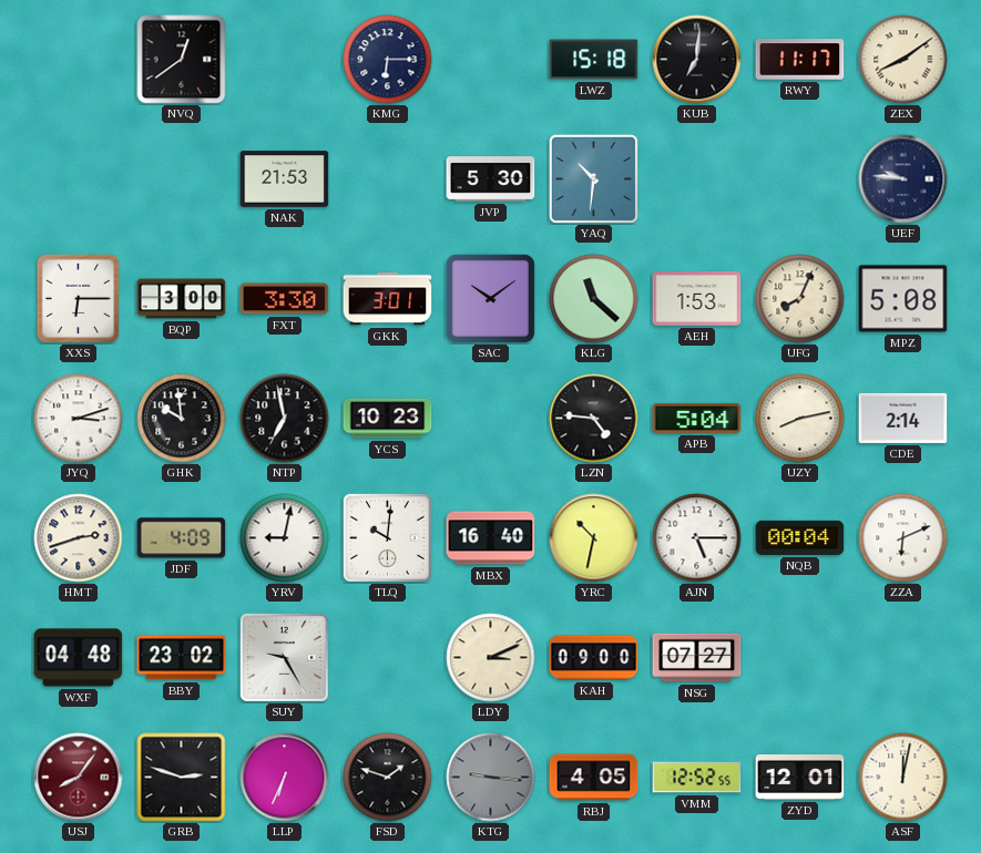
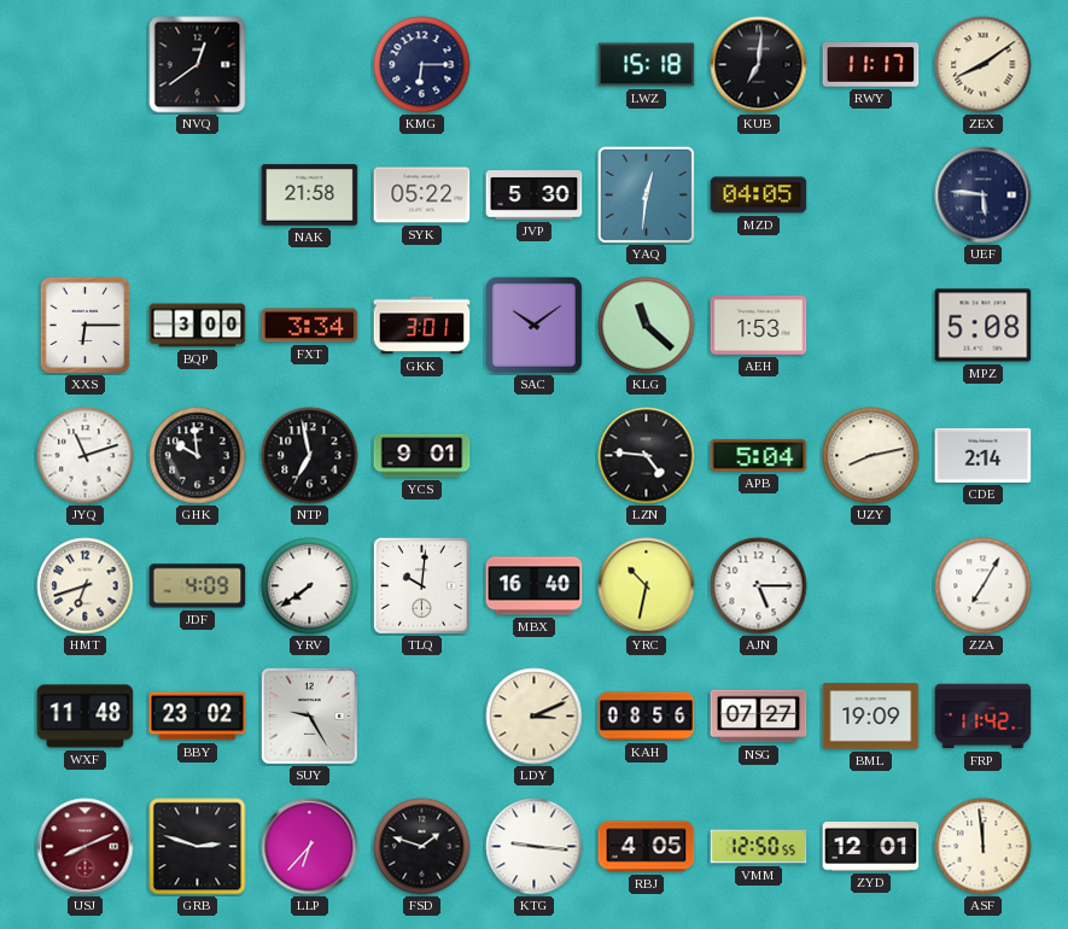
NAK: 21:53 -> 21:58 (310, 195)
SYK: none -> 05:22 (422, 195)
YAQ: 10:31 -> 12:31 (646, 194)
MZD: none -> 04:05 (759, 195)
UEF: 9:46 -> 5:46 (984, 195)
FXT: 3:30 -> 3:34 (310, 326)
UFG: 8:04 -> none (800, 299)
JYQ: 3:12 -> 11:12 (86, 456)
YCS: 10:23 -> 9:01 (422, 456)
HMT: 2:42 -> 6:42 (86, 586)
YRV: 9:02 -> 7:39 (310, 586)
NQB: 00:04 -> none (800, 537)
ZZA: 6:11 -> 7:05 (984, 586)
WXF: 04:48 -> 11:48 (86, 717)
KAH: 09:00 -> 08:56 (647, 717)
BML: none -> 19:09 (871, 717)
FRP: none -> 11:42 (984, 717)
USJ: 8:06 -> 8:11 (86, 847)
LLP: 6:34 -> 6:37 (310, 847)
KTG dial: grey -> white (535, 847)
VMM: 12:52 -> 12:50 (759, 847)
ASF: 12:02 -> 11:59 (984, 847)
